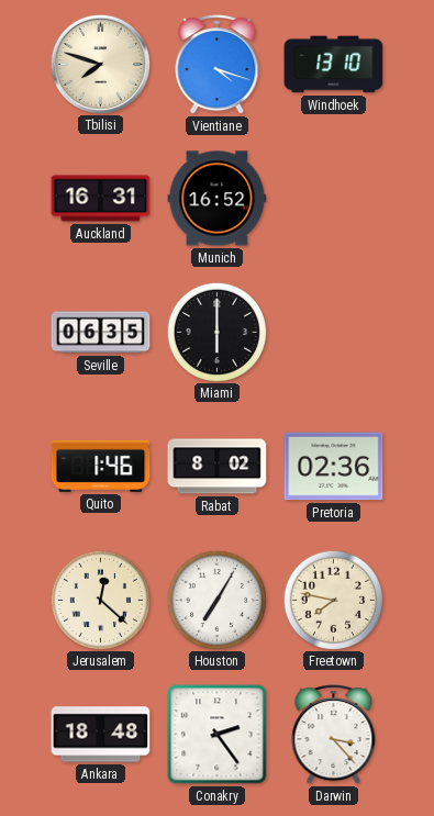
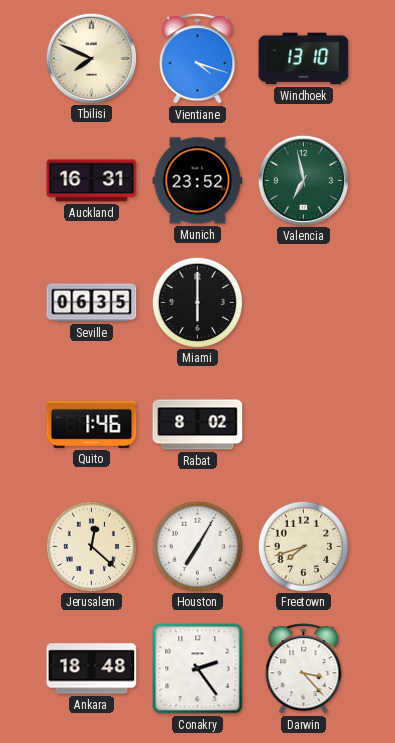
Tbilisi: 7:48 -> 7:49 (91, 58)
Munich: 16:52 -> 23:52 (198, 181)
Valencia: none -> 6:58 (303, 180)
Pretoria: 02:36 -> none (334, 467)
Freetown: 7:47 -> 7:42 (303, 546)
